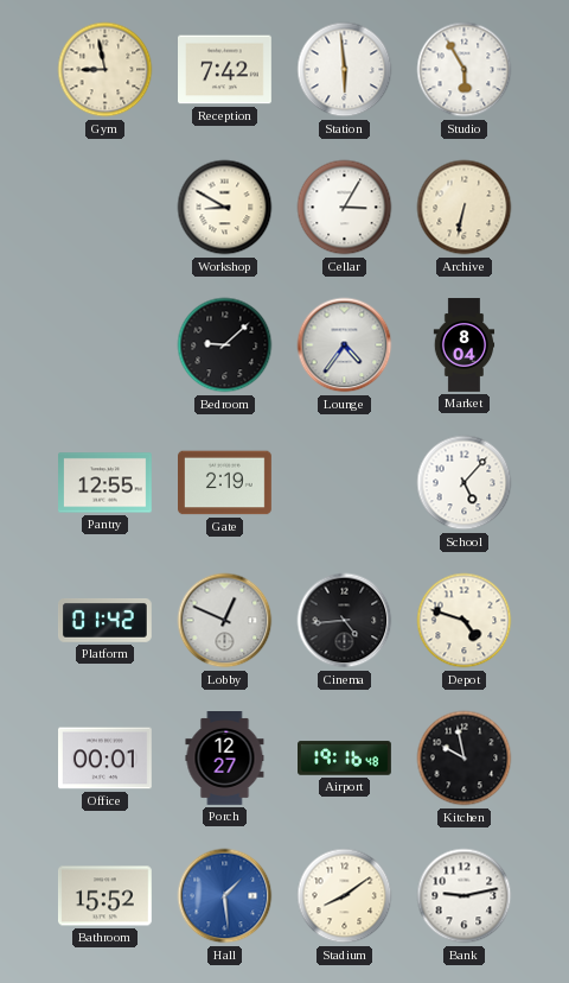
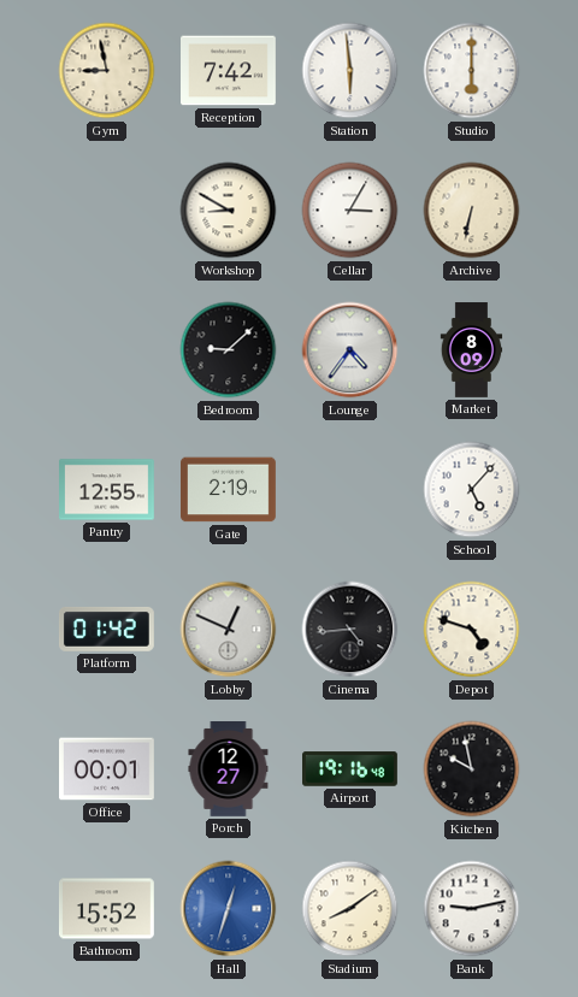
Studio: 5:55 -> 6:00 (472, 71)
Market: 8:04 -> 8:09 (472, 350)
Hall: 1:29 -> 12:33 (229, 909)
